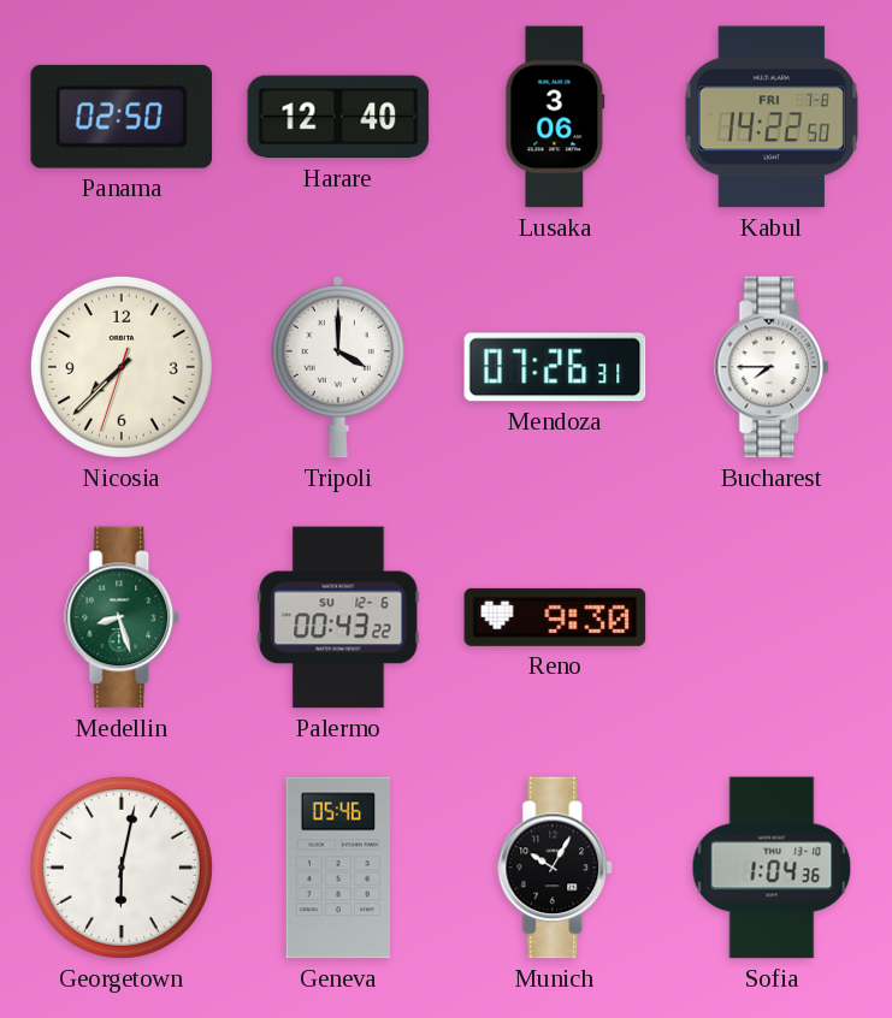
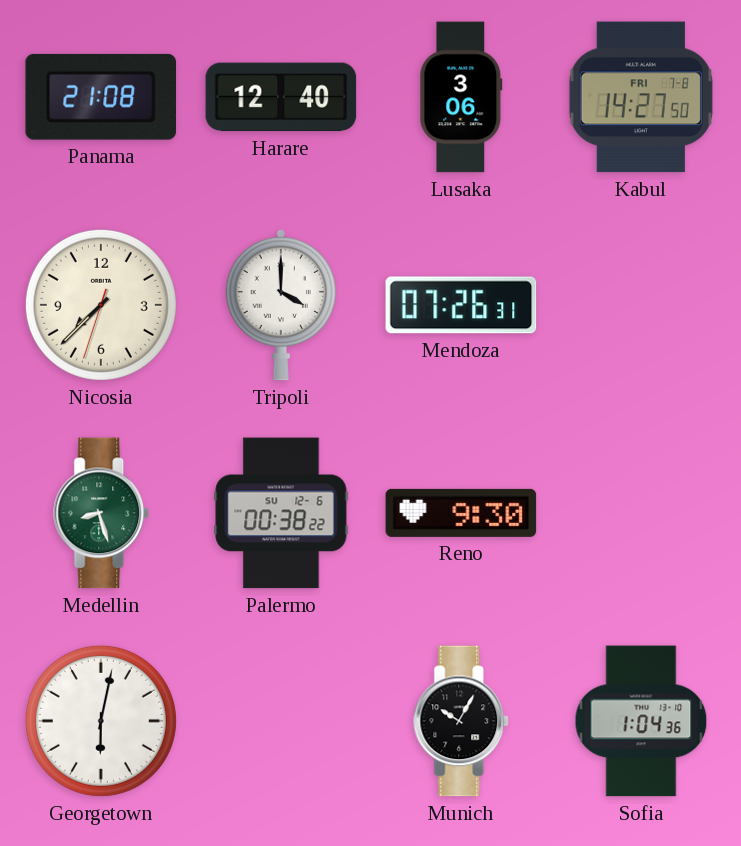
Panama: 02:50 -> 21:08 (101, 97)
Kabul: 14:22 -> 14:27 (641, 97)
Bucharest: 7:45 -> none (773, 367)
Palermo: 00:43 -> 00:38 (281, 513)
Geneva: 05:46 -> none (338, 868)
